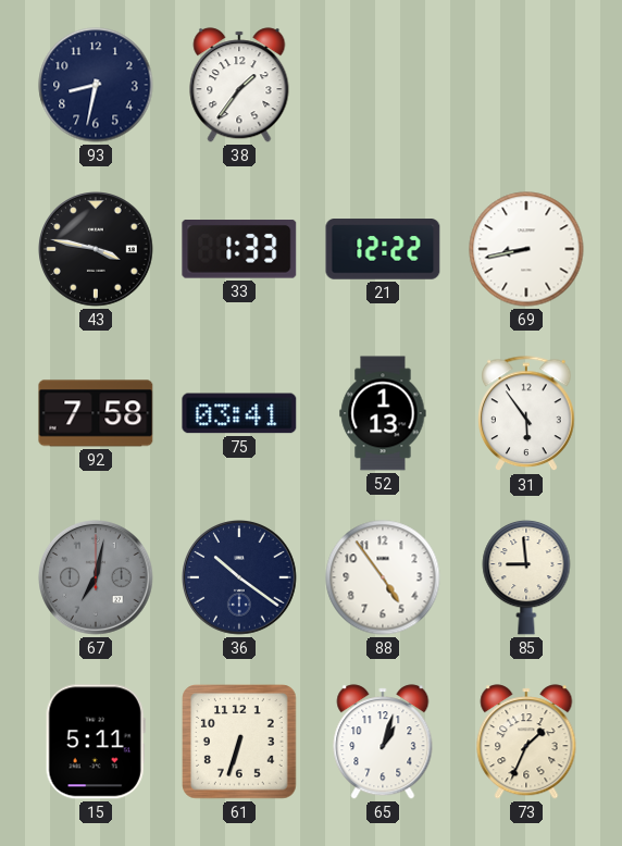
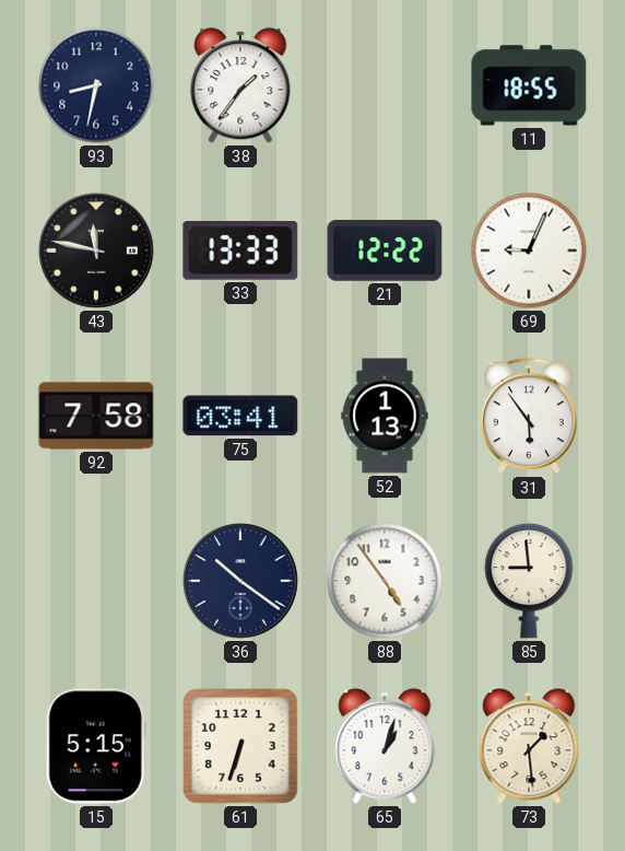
11: none -> 18:55 (529, 85)
43: 3:47 -> 11:47 (96, 250)
33: 1:33 -> 13:33 (240, 252)
69: 8:43 -> 9:04 (529, 250)
67: 7:02 -> none (96, 577)
15: 5:11 -> 5:15 (96, 746)
73: 1:34 -> 1:29 (529, 746)
